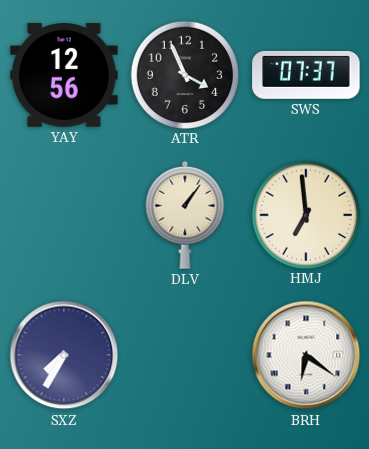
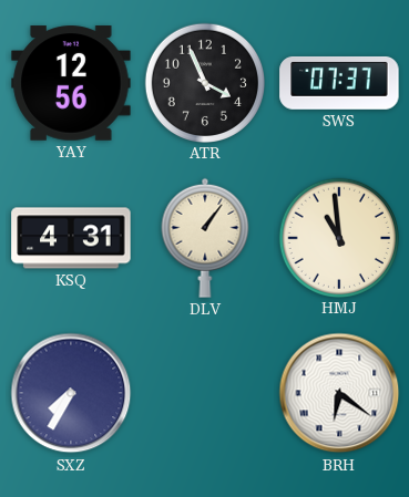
KSQ: none -> 4:31 (71, 238)
HMJ: 6:59 -> 10:59 (338, 237)
